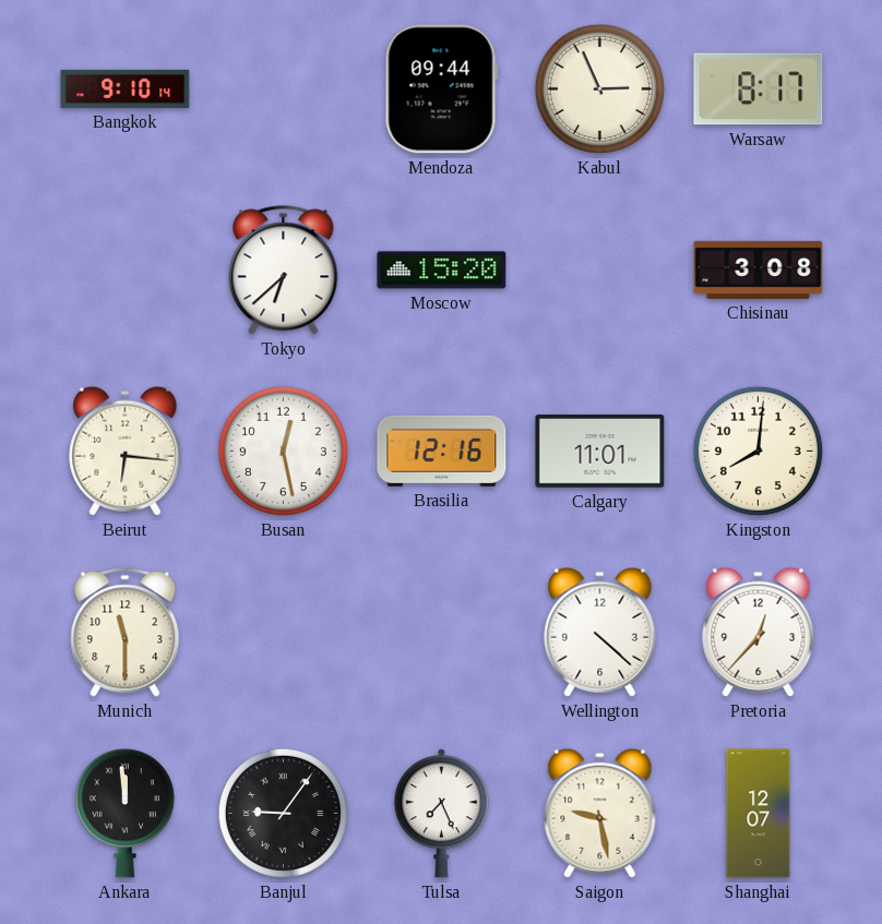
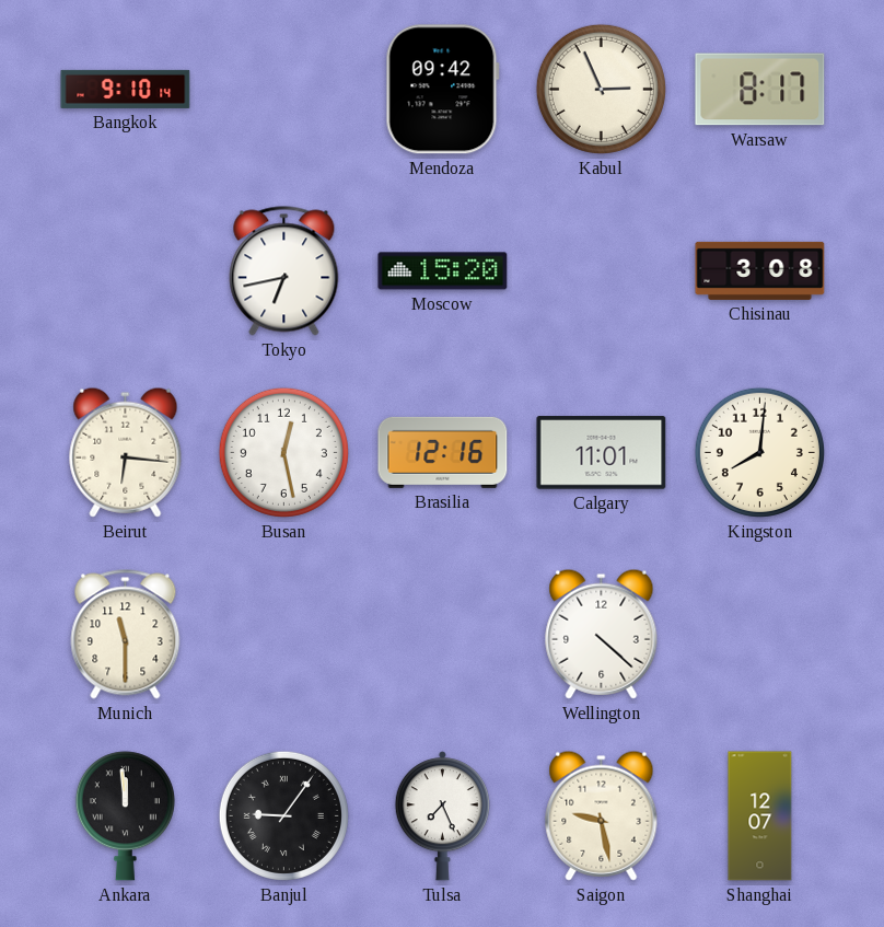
Mendoza: 09:44 -> 09:42 (442, 90)
Tokyo: 6:38 -> 6:43 (284, 271)
Pretoria: 12:37 -> none (759, 632)
